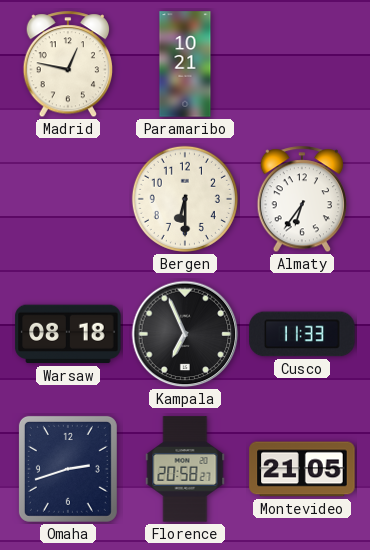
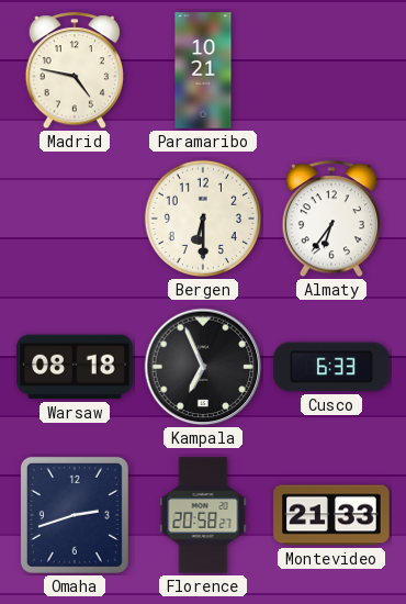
Madrid: 12:47 -> 4:47 (74, 71)
Cusco: 11:33 -> 6:33 (331, 367)
Montevideo: 21:05 -> 21:33 (331, 515)
